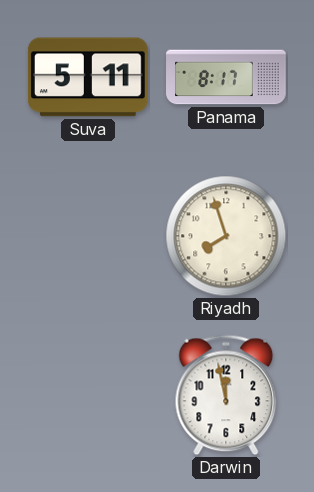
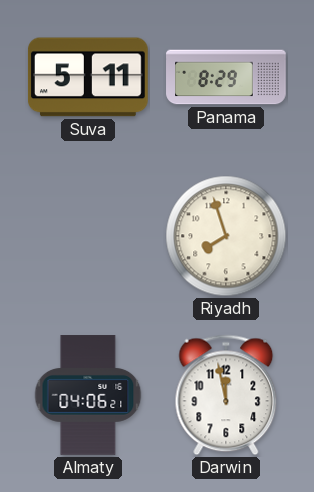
Panama: 8:17 -> 8:29 (226, 77)
Almaty: none -> 04:06 (88, 395)
